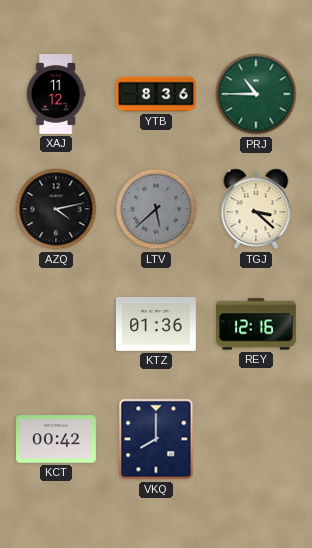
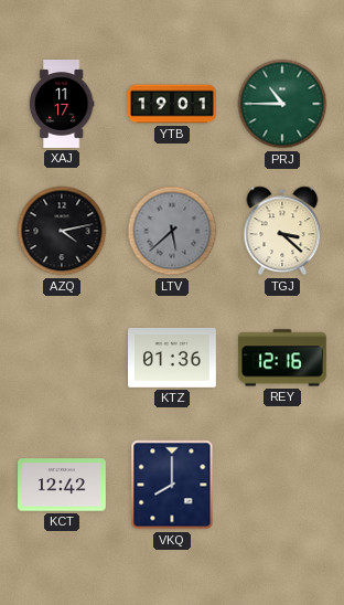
XAJ: 11:12 -> 11:17 (62, 105)
YTB: 8:36 -> 19:01 (172, 104)
KCT: 00:42 -> 12:42 (63, 485)
